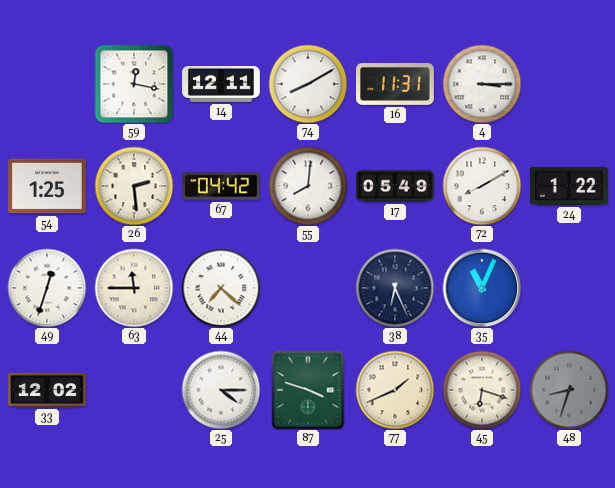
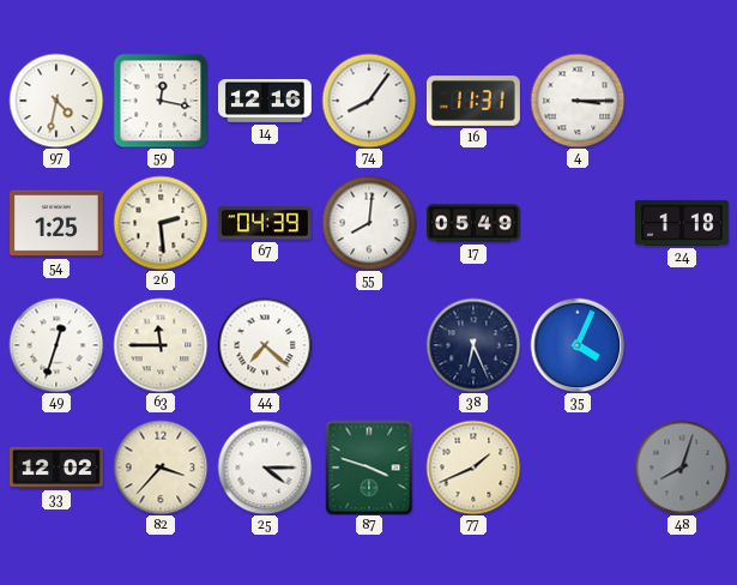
97: none -> 4:32 (56, 101)
14: 12:11 -> 12:16 (266, 102)
74: 8:10 -> 8:06 (369, 101)
67: 04:42 -> 04:39 (265, 223)
72: 8:10 -> none (482, 186)
24: 1:22 -> 1:18 (682, 223)
35: 11:04 -> 4:04 (578, 345)
82: none -> 3:37 (161, 468)
45: 6:18 -> none (482, 390)
48: 8:33 -> 8:03 (682, 468)
